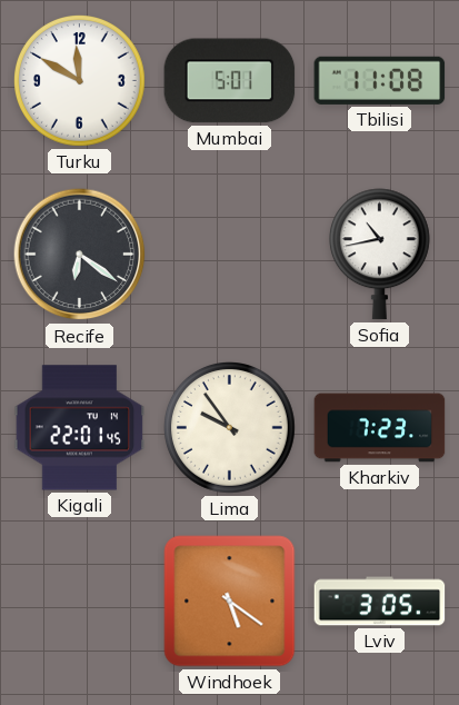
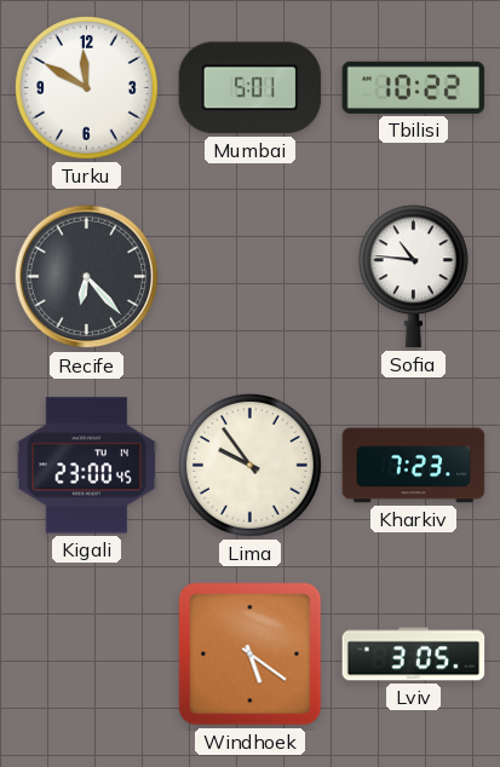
Tbilisi: 11:08 -> 10:22 (414, 87)
Recife: 6:21 -> 6:23 (87, 277)
Sofia: 10:43 -> 10:46 (413, 277)
Kigali: 22:01 -> 23:00 (87, 466)
